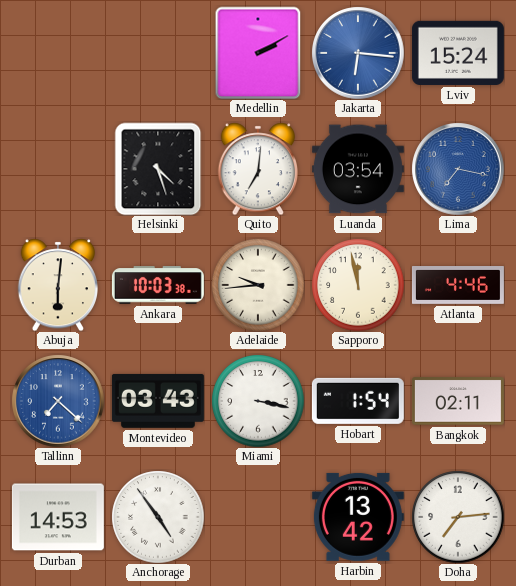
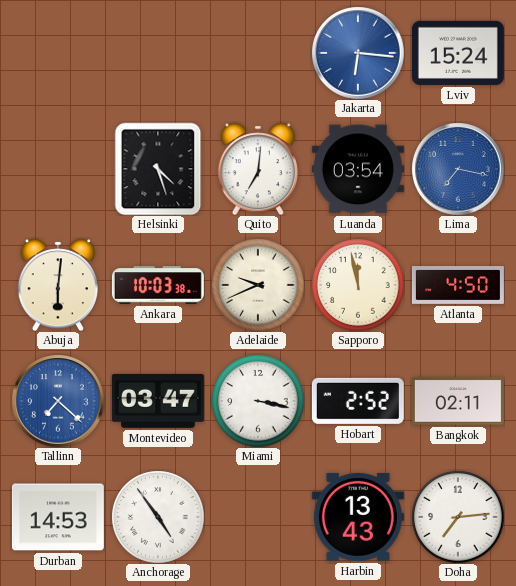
Medellin: 2:10 -> none (258, 53)
Adelaide: 9:44 -> 9:41 (258, 285)
Atlanta: 4:46 -> 4:50 (458, 286)
Montevideo: 03:43 -> 03:47 (158, 401)
Hobart: 1:54 -> 2:52 (358, 401)
Harbin: 13:42 -> 13:43 (358, 517)
